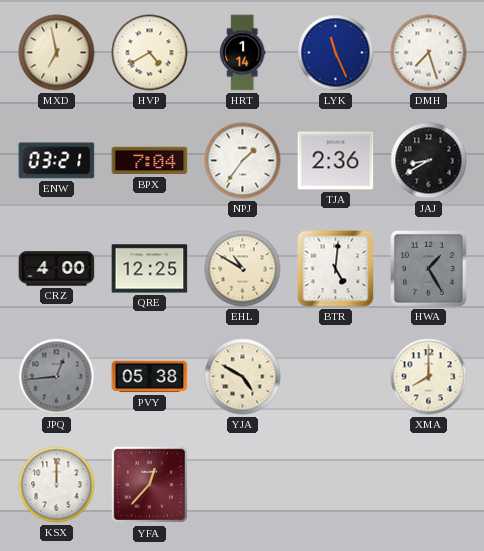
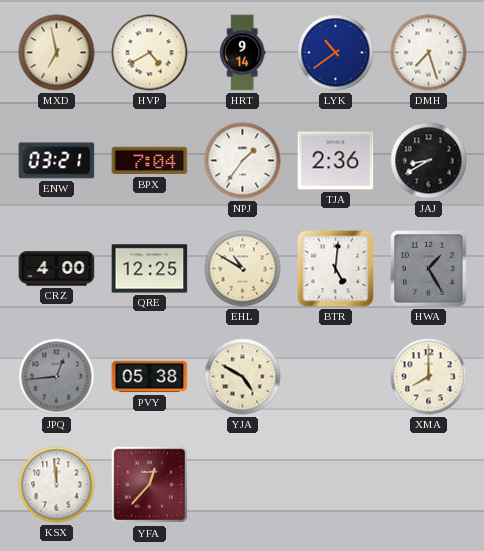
HRT: 1:14 -> 9:14 (242, 53)
LYK: 11:26 -> 10:39 (336, 53)
KSX: 12:00 -> 11:59 (57, 485)
